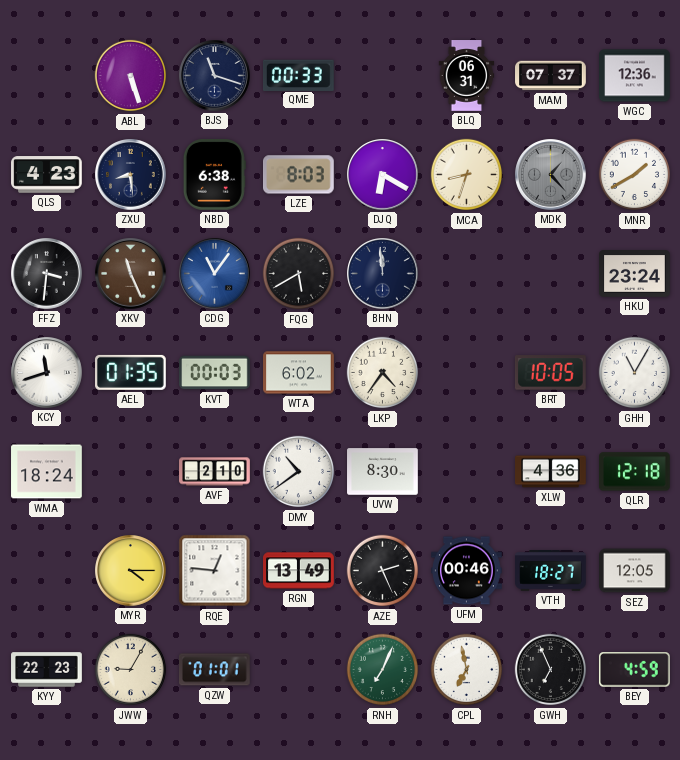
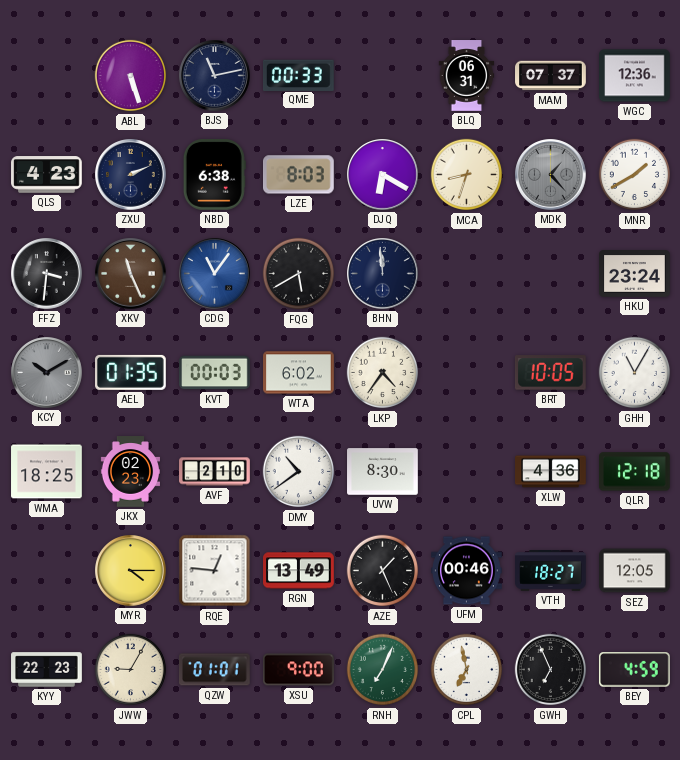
BJS: 11:18 -> 11:13 (215, 76)
ZXU: 8:29 -> 2:11 (131, 175)
KCY: 11:42 -> 10:10 (47, 373)
KCY dial: white -> grey (47, 373)
WMA: 18:24 -> 18:25 (47, 472)
JKX: none -> 02:23 (130, 472)
AZE: 2:26 -> 1:26 (383, 571)
XSU: none -> 9:00 (299, 670)
